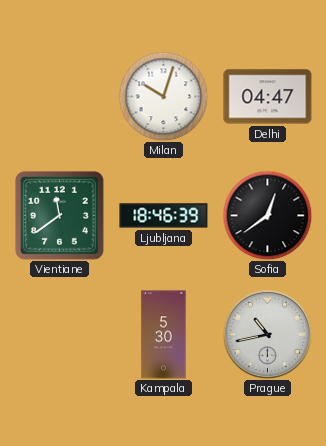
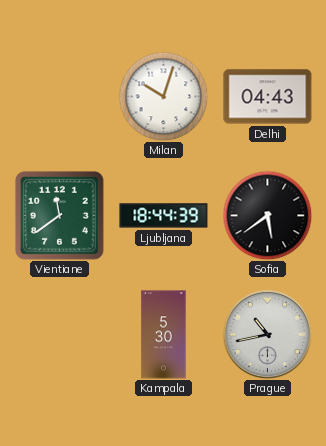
Delhi: 04:47 -> 04:43 (268, 97)
Ljubljana: 18:46 -> 18:44 (164, 216)
Sofia: 12:39 -> 5:39 (267, 215)
